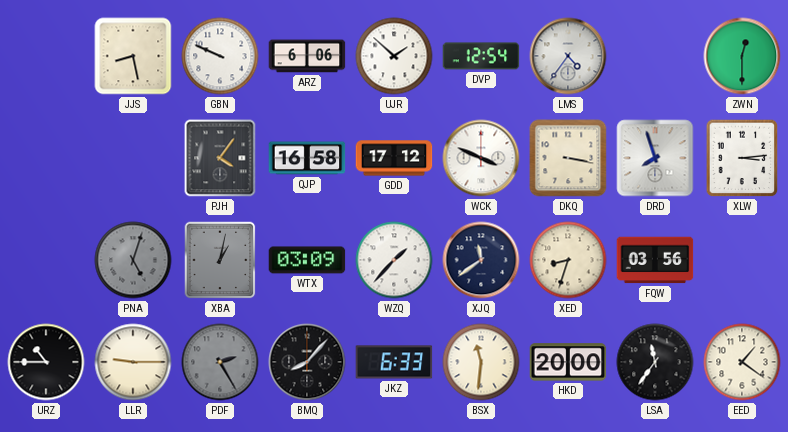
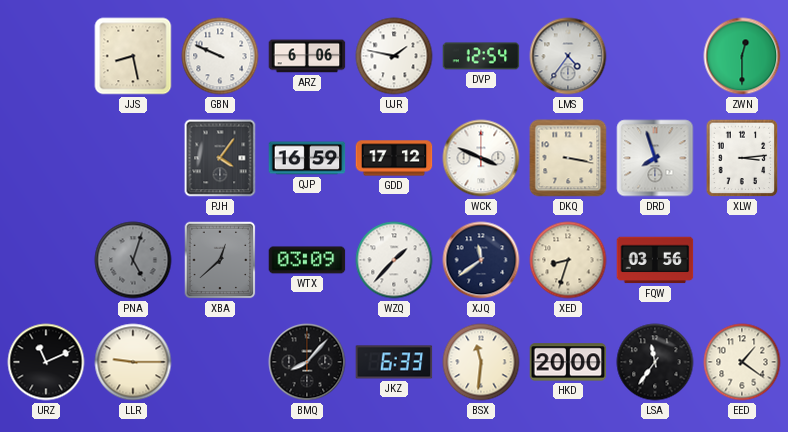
UJR: 1:52 -> 1:47 (394, 56)
QJP: 16:58 -> 16:59 (307, 158)
XBA: 1:02 -> 12:38 (220, 260)
URZ: 10:45 -> 11:11 (46, 362)
PDF: 2:25 -> none (220, 362)
